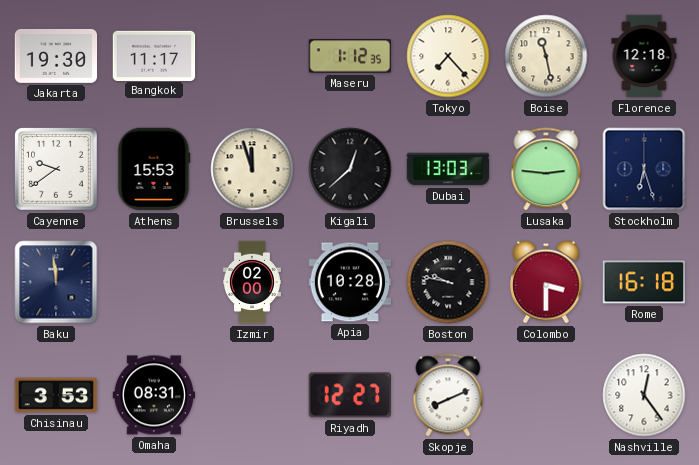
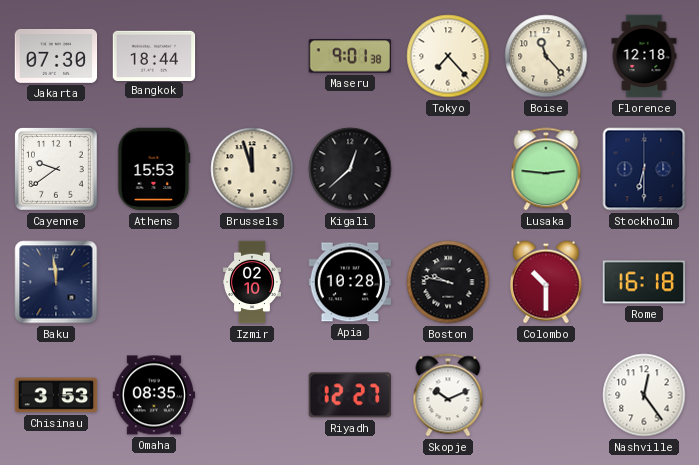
Jakarta: 19:30 -> 07:30 (56, 56)
Bangkok: 11:17 -> 18:44 (154, 55)
Maseru: 1:12 -> 9:01 (350, 56)
Boise: 11:28 -> 11:23 (546, 56)
Dubai: 13:03 -> none (448, 169)
Stockholm: 6:27 -> 6:30 (644, 169)
Izmir: 02:00 -> 02:10 (252, 282)
Colombo: 3:30 -> 10:30 (546, 282)
Omaha: 08:31 -> 08:35 (154, 395)
Skopje: 8:11 -> 10:11 (448, 395)
